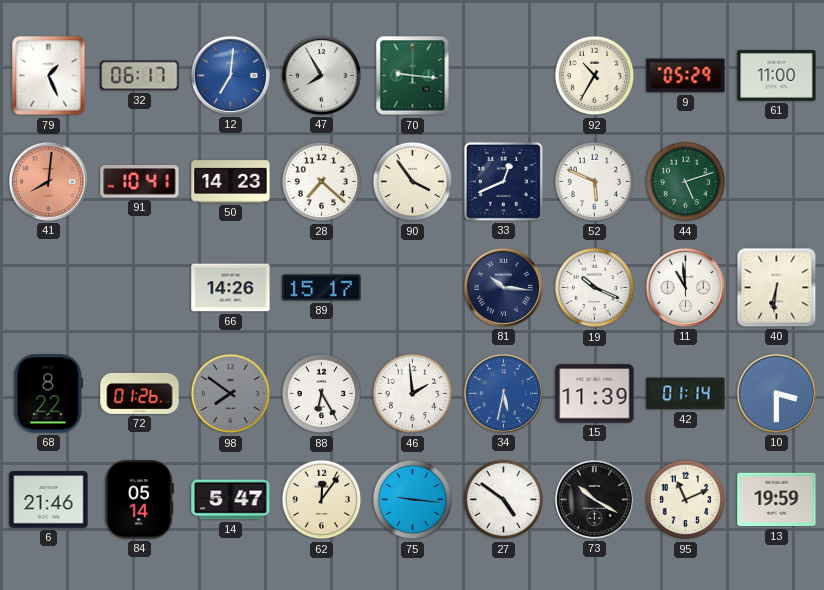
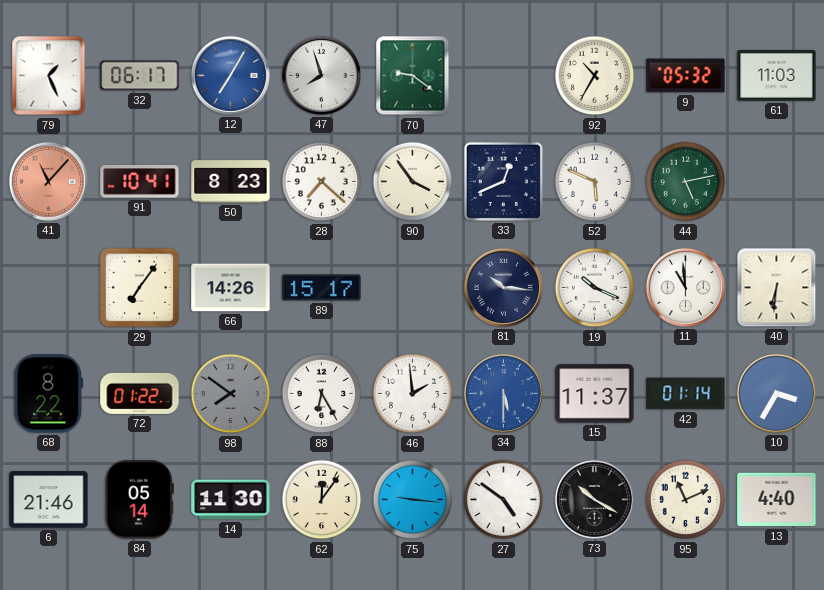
12: 7:01 -> 7:05 (230, 75)
47: 7:55 -> 7:57 (321, 75)
70: 9:16 -> 9:21 (413, 76)
9: 05:29 -> 05:32 (686, 76)
61: 11:00 -> 11:03 (777, 75)
41: 8:01 -> 11:07 (48, 181)
50: 14:23 -> 8:23 (231, 182)
44: 5:12 -> 5:13 (686, 182)
29: none -> 7:06 (140, 288)
72: 01:26 -> 01:22 (140, 393)
34: 5:32 -> 5:30 (503, 393)
15: 11:39 -> 11:37 (595, 394)
10: 3:30 -> 3:35 (776, 393)
14: 5:47 -> 11:30 (231, 500)
13: 19:59 -> 4:40 (777, 500)
